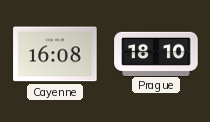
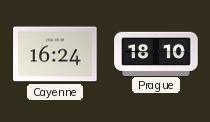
Cayenne: 16:08 -> 16:24 (55, 54)
